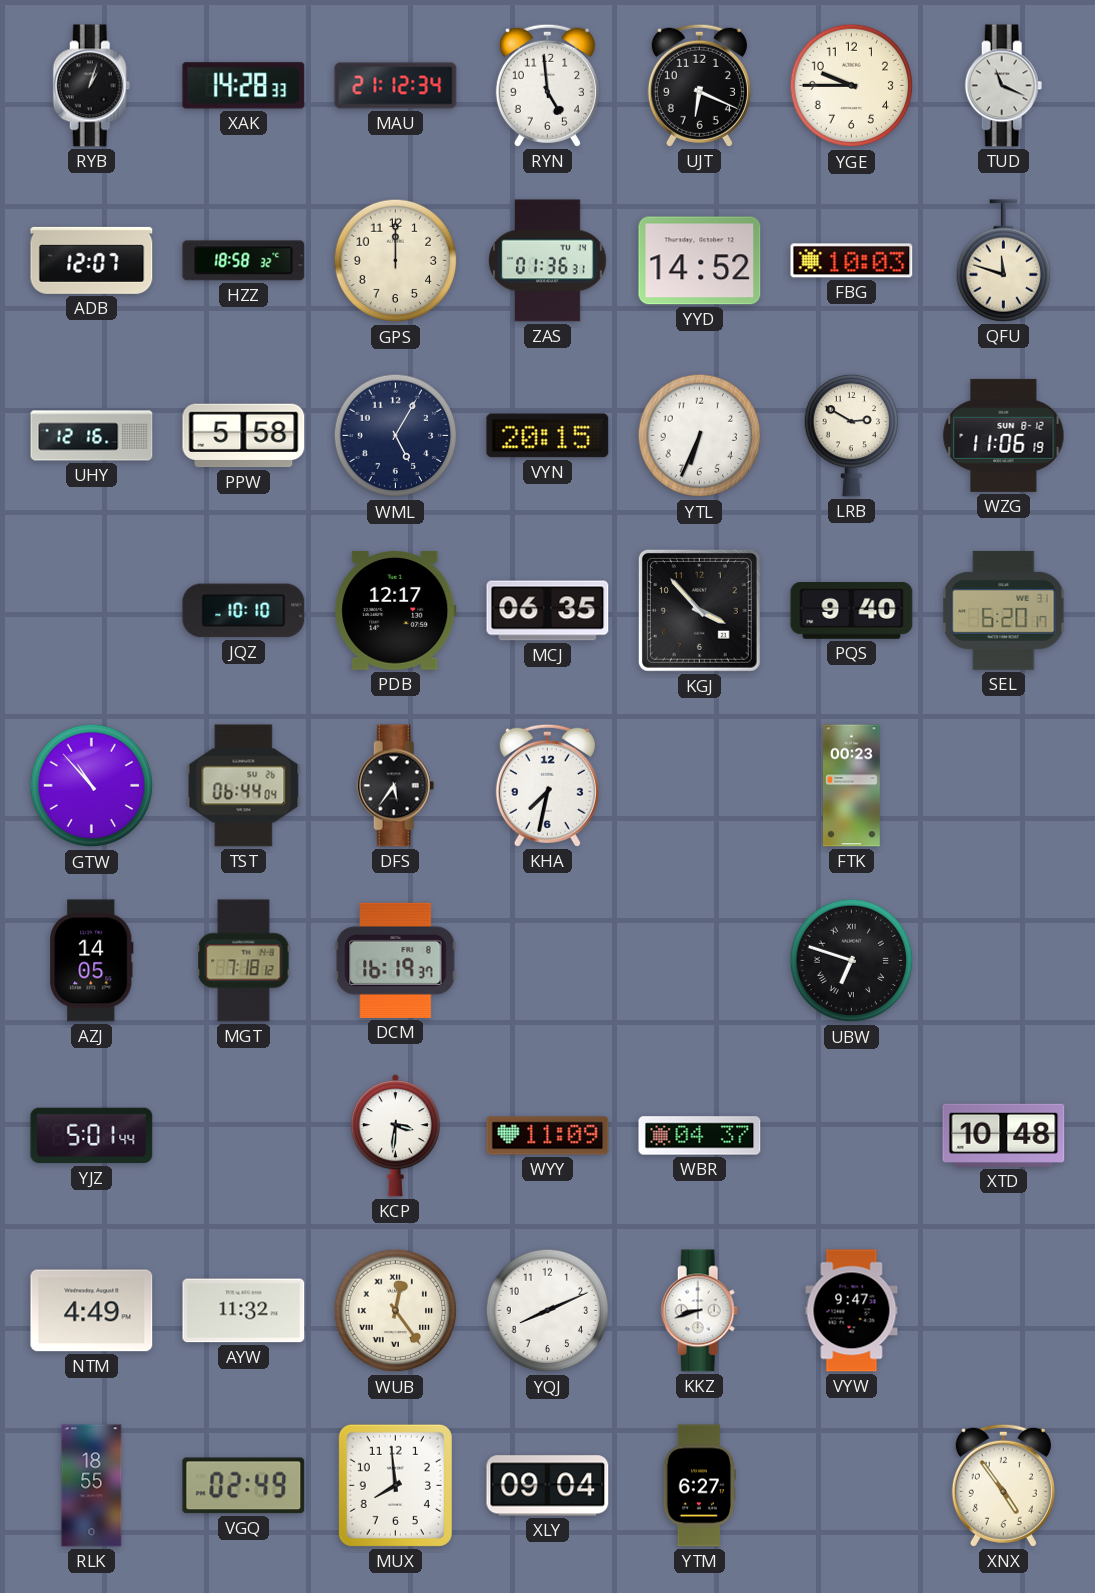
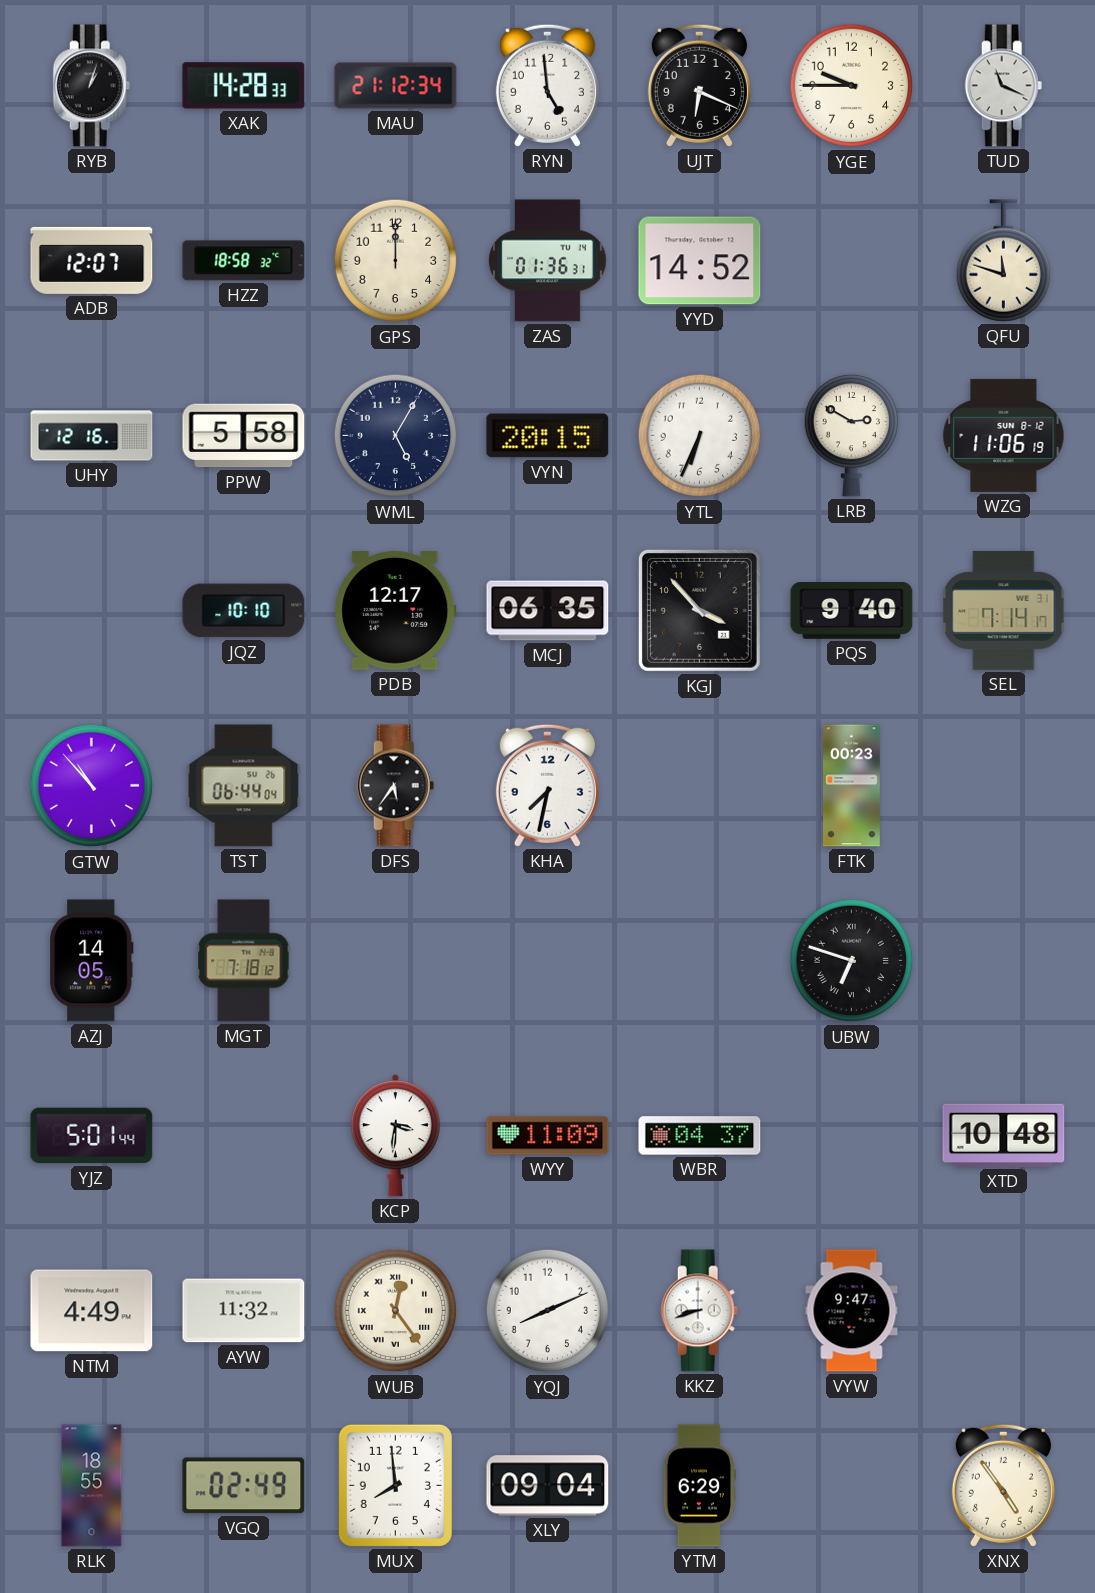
FBG: 10:03 -> none (852, 261)
SEL: 6:20 -> 7:14 (1004, 610)
DCM: 16:19 -> none (396, 960)
YTM: 6:27 -> 6:29 (699, 1486)
